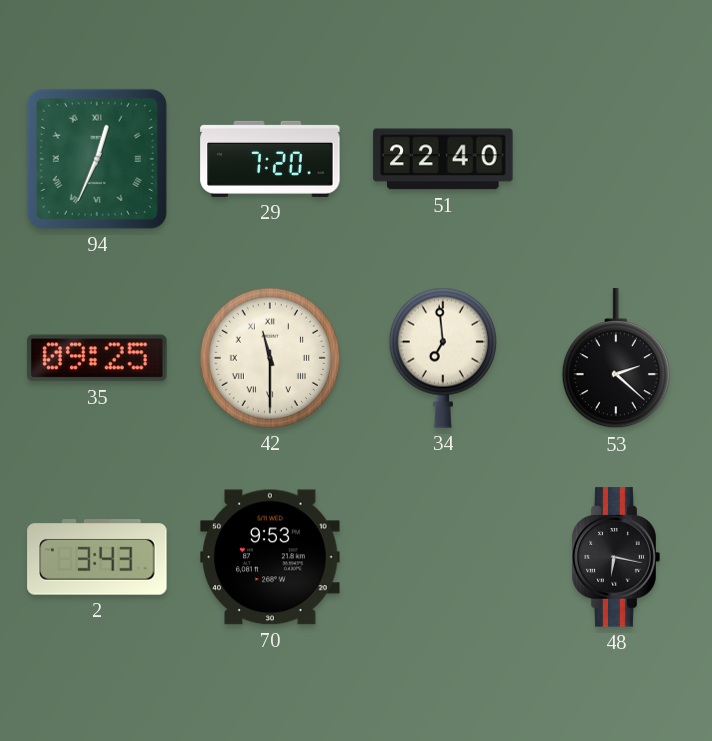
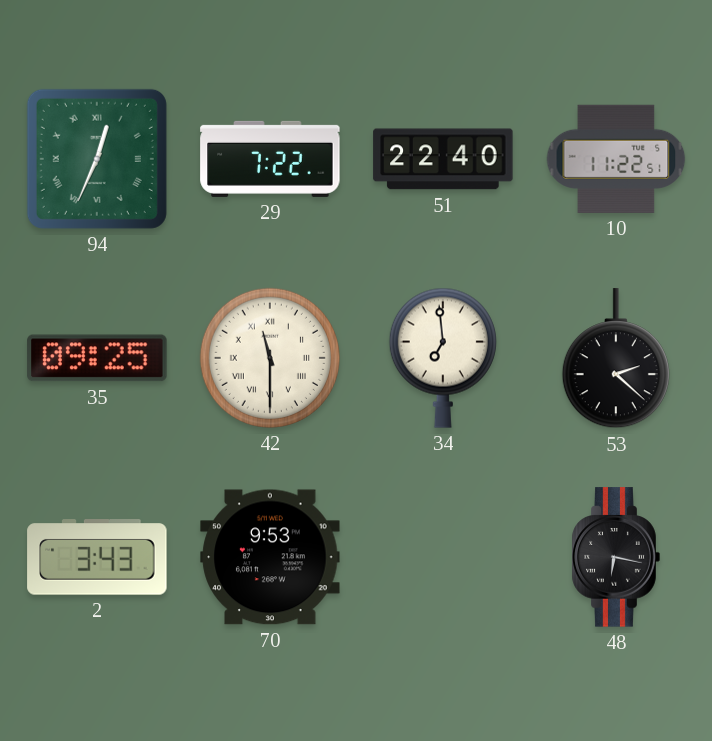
29: 7:20 -> 7:22 (270, 159)
10: none -> 11:22 (616, 159)
